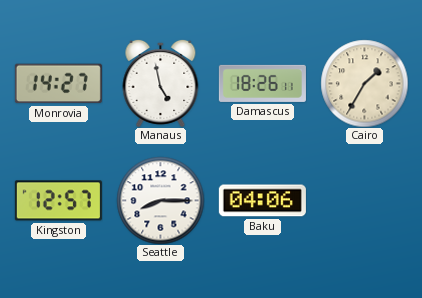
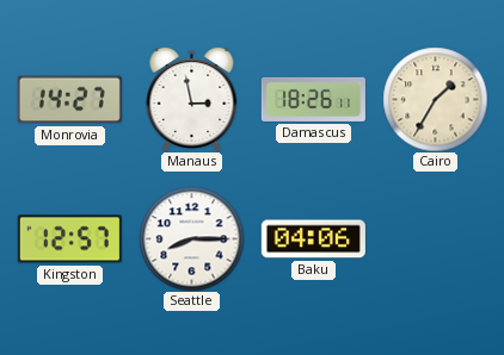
Manaus: 4:58 -> 2:58 (192, 99)
